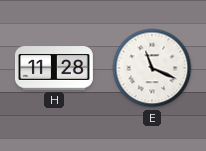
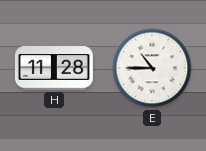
E: 11:19 -> 10:45 (152, 68)
